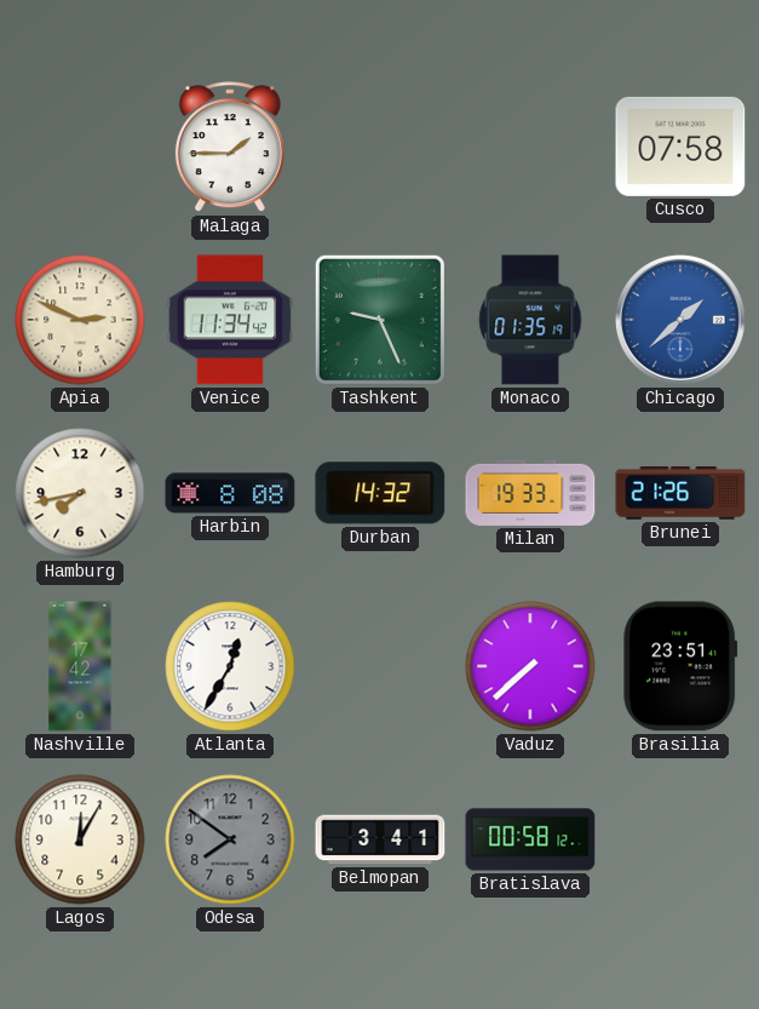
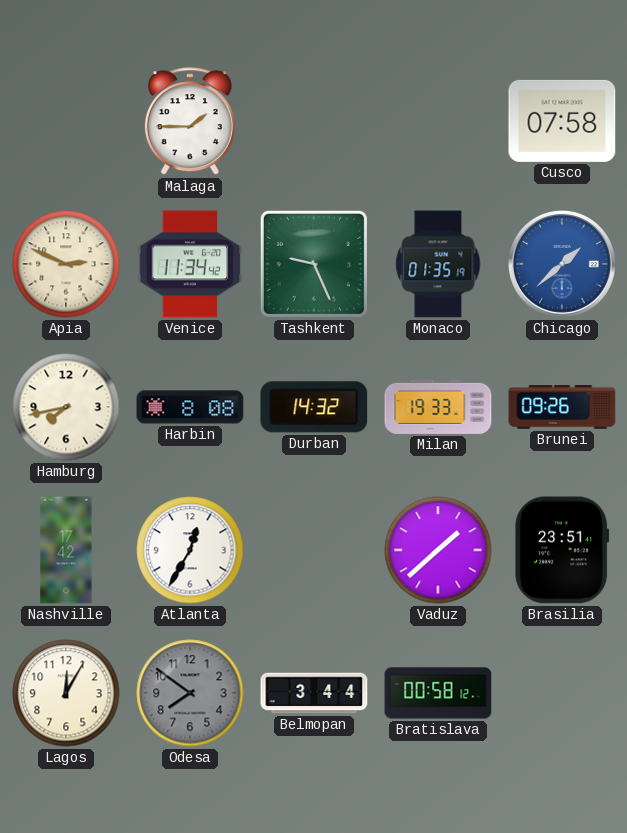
Brunei: 21:26 -> 09:26 (562, 407)
Vaduz: 7:38 -> 1:38 (438, 550)
Belmopan: 3:41 -> 3:44 (314, 693)
